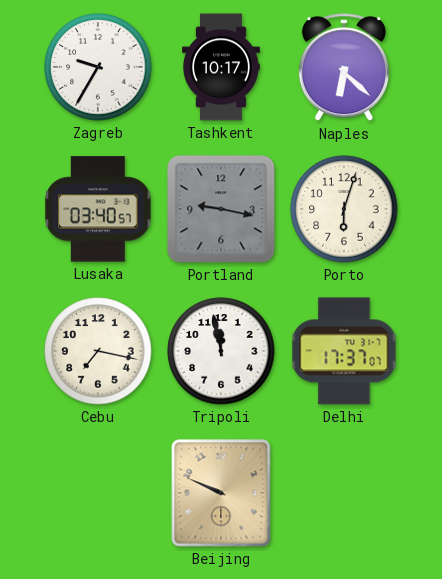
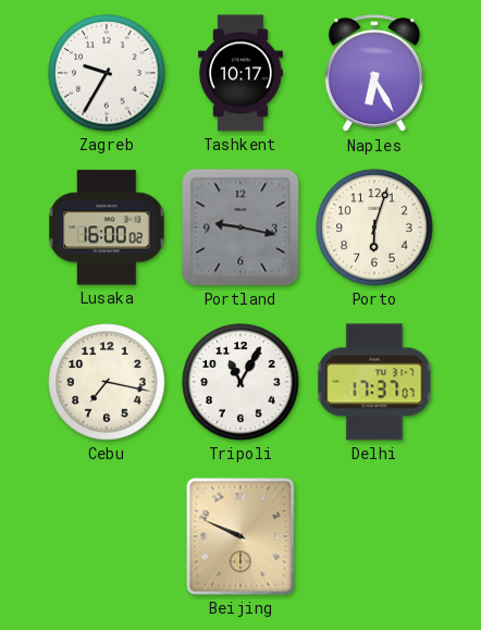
Naples: 6:22 -> 6:25 (374, 74)
Lusaka: 03:40 -> 16:00 (107, 227)
Tripoli: 11:58 -> 11:05 (240, 382)
